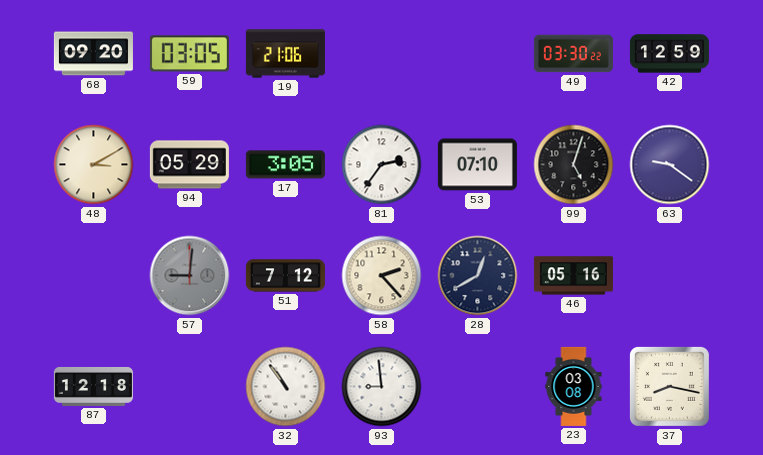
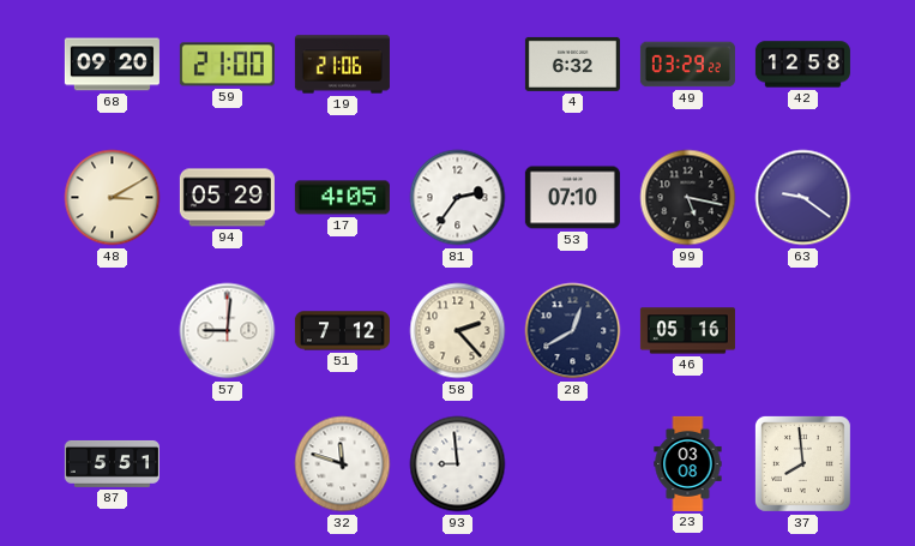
59: 03:05 -> 21:00 (227, 65)
4: none -> 6:32 (572, 64)
49: 03:30 -> 03:29 (687, 65)
42: 12:59 -> 12:58 (802, 65)
17: 3:05 -> 4:05 (342, 198)
99: 5:03 -> 5:17 (688, 198)
57 dial: grey -> white (228, 331)
87: 12:18 -> 5:51 (112, 463)
32: 10:54 -> 11:48 (343, 464)
37: 8:17 -> 7:59 (802, 463)
